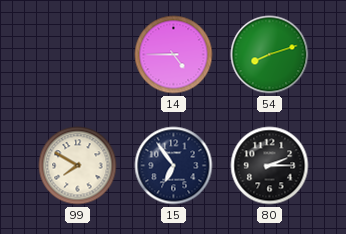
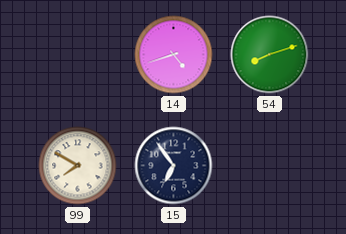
14: 4:45 -> 4:42 (174, 55)
80: 2:15 -> none (270, 166)
